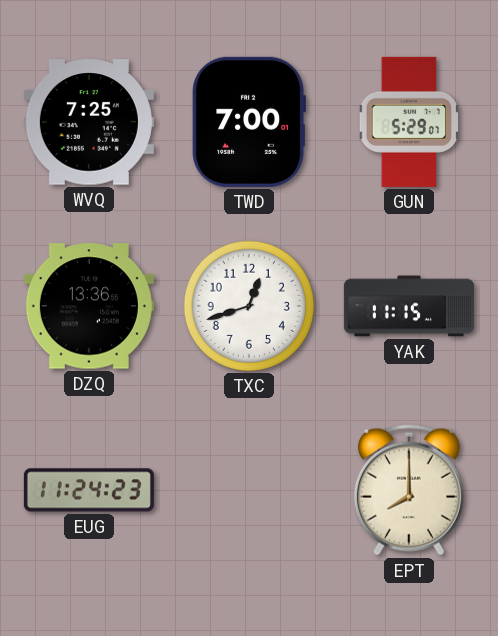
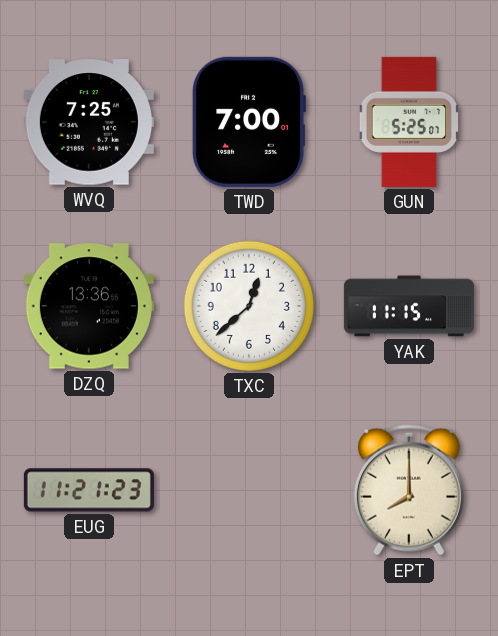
GUN: 5:29 -> 5:25 (408, 122)
TXC: 12:42 -> 12:38 (249, 306)
EUG: 11:24 -> 11:21 (89, 490)
